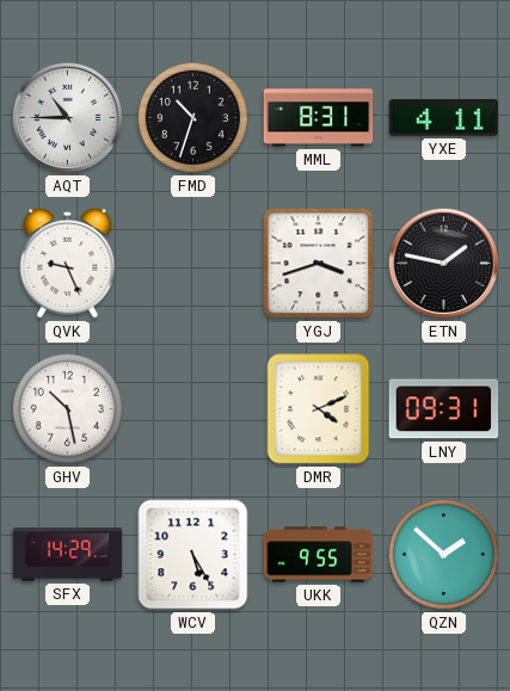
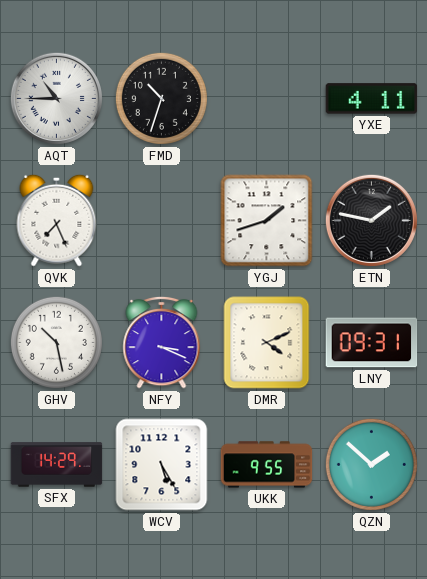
MML: 8:31 -> none (319, 118)
QVK: 9:26 -> 7:26 (57, 220)
YGJ: 3:42 -> 1:42 (267, 221)
NFY: none -> 3:19 (162, 342)
